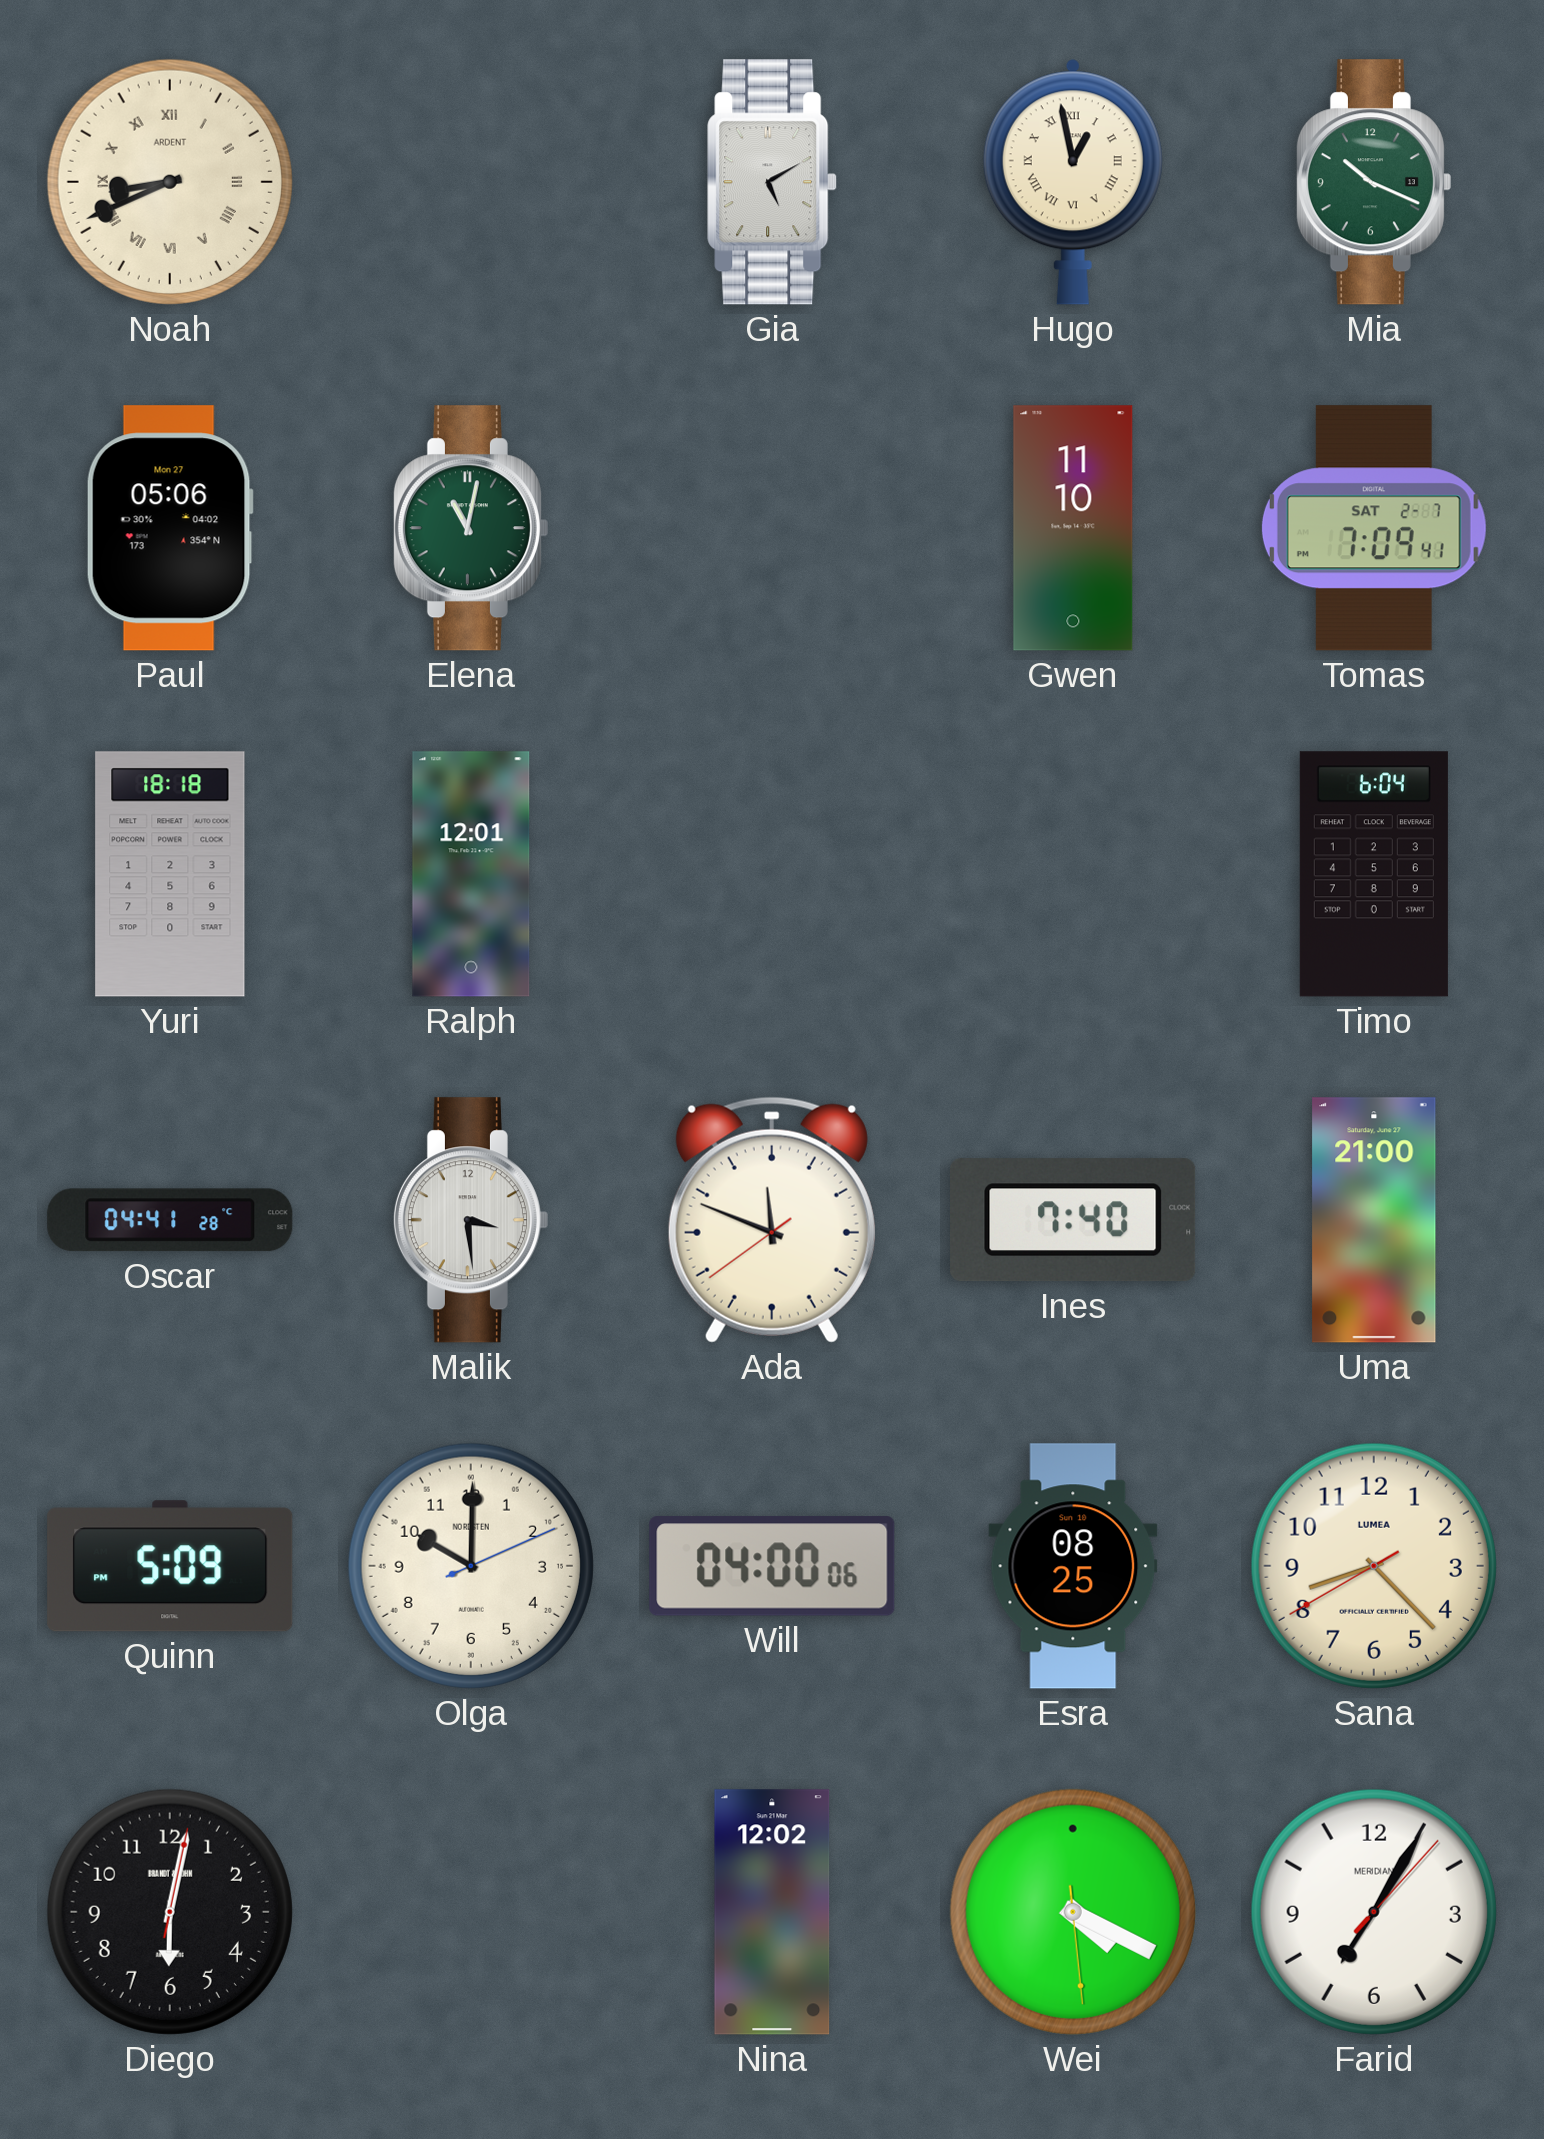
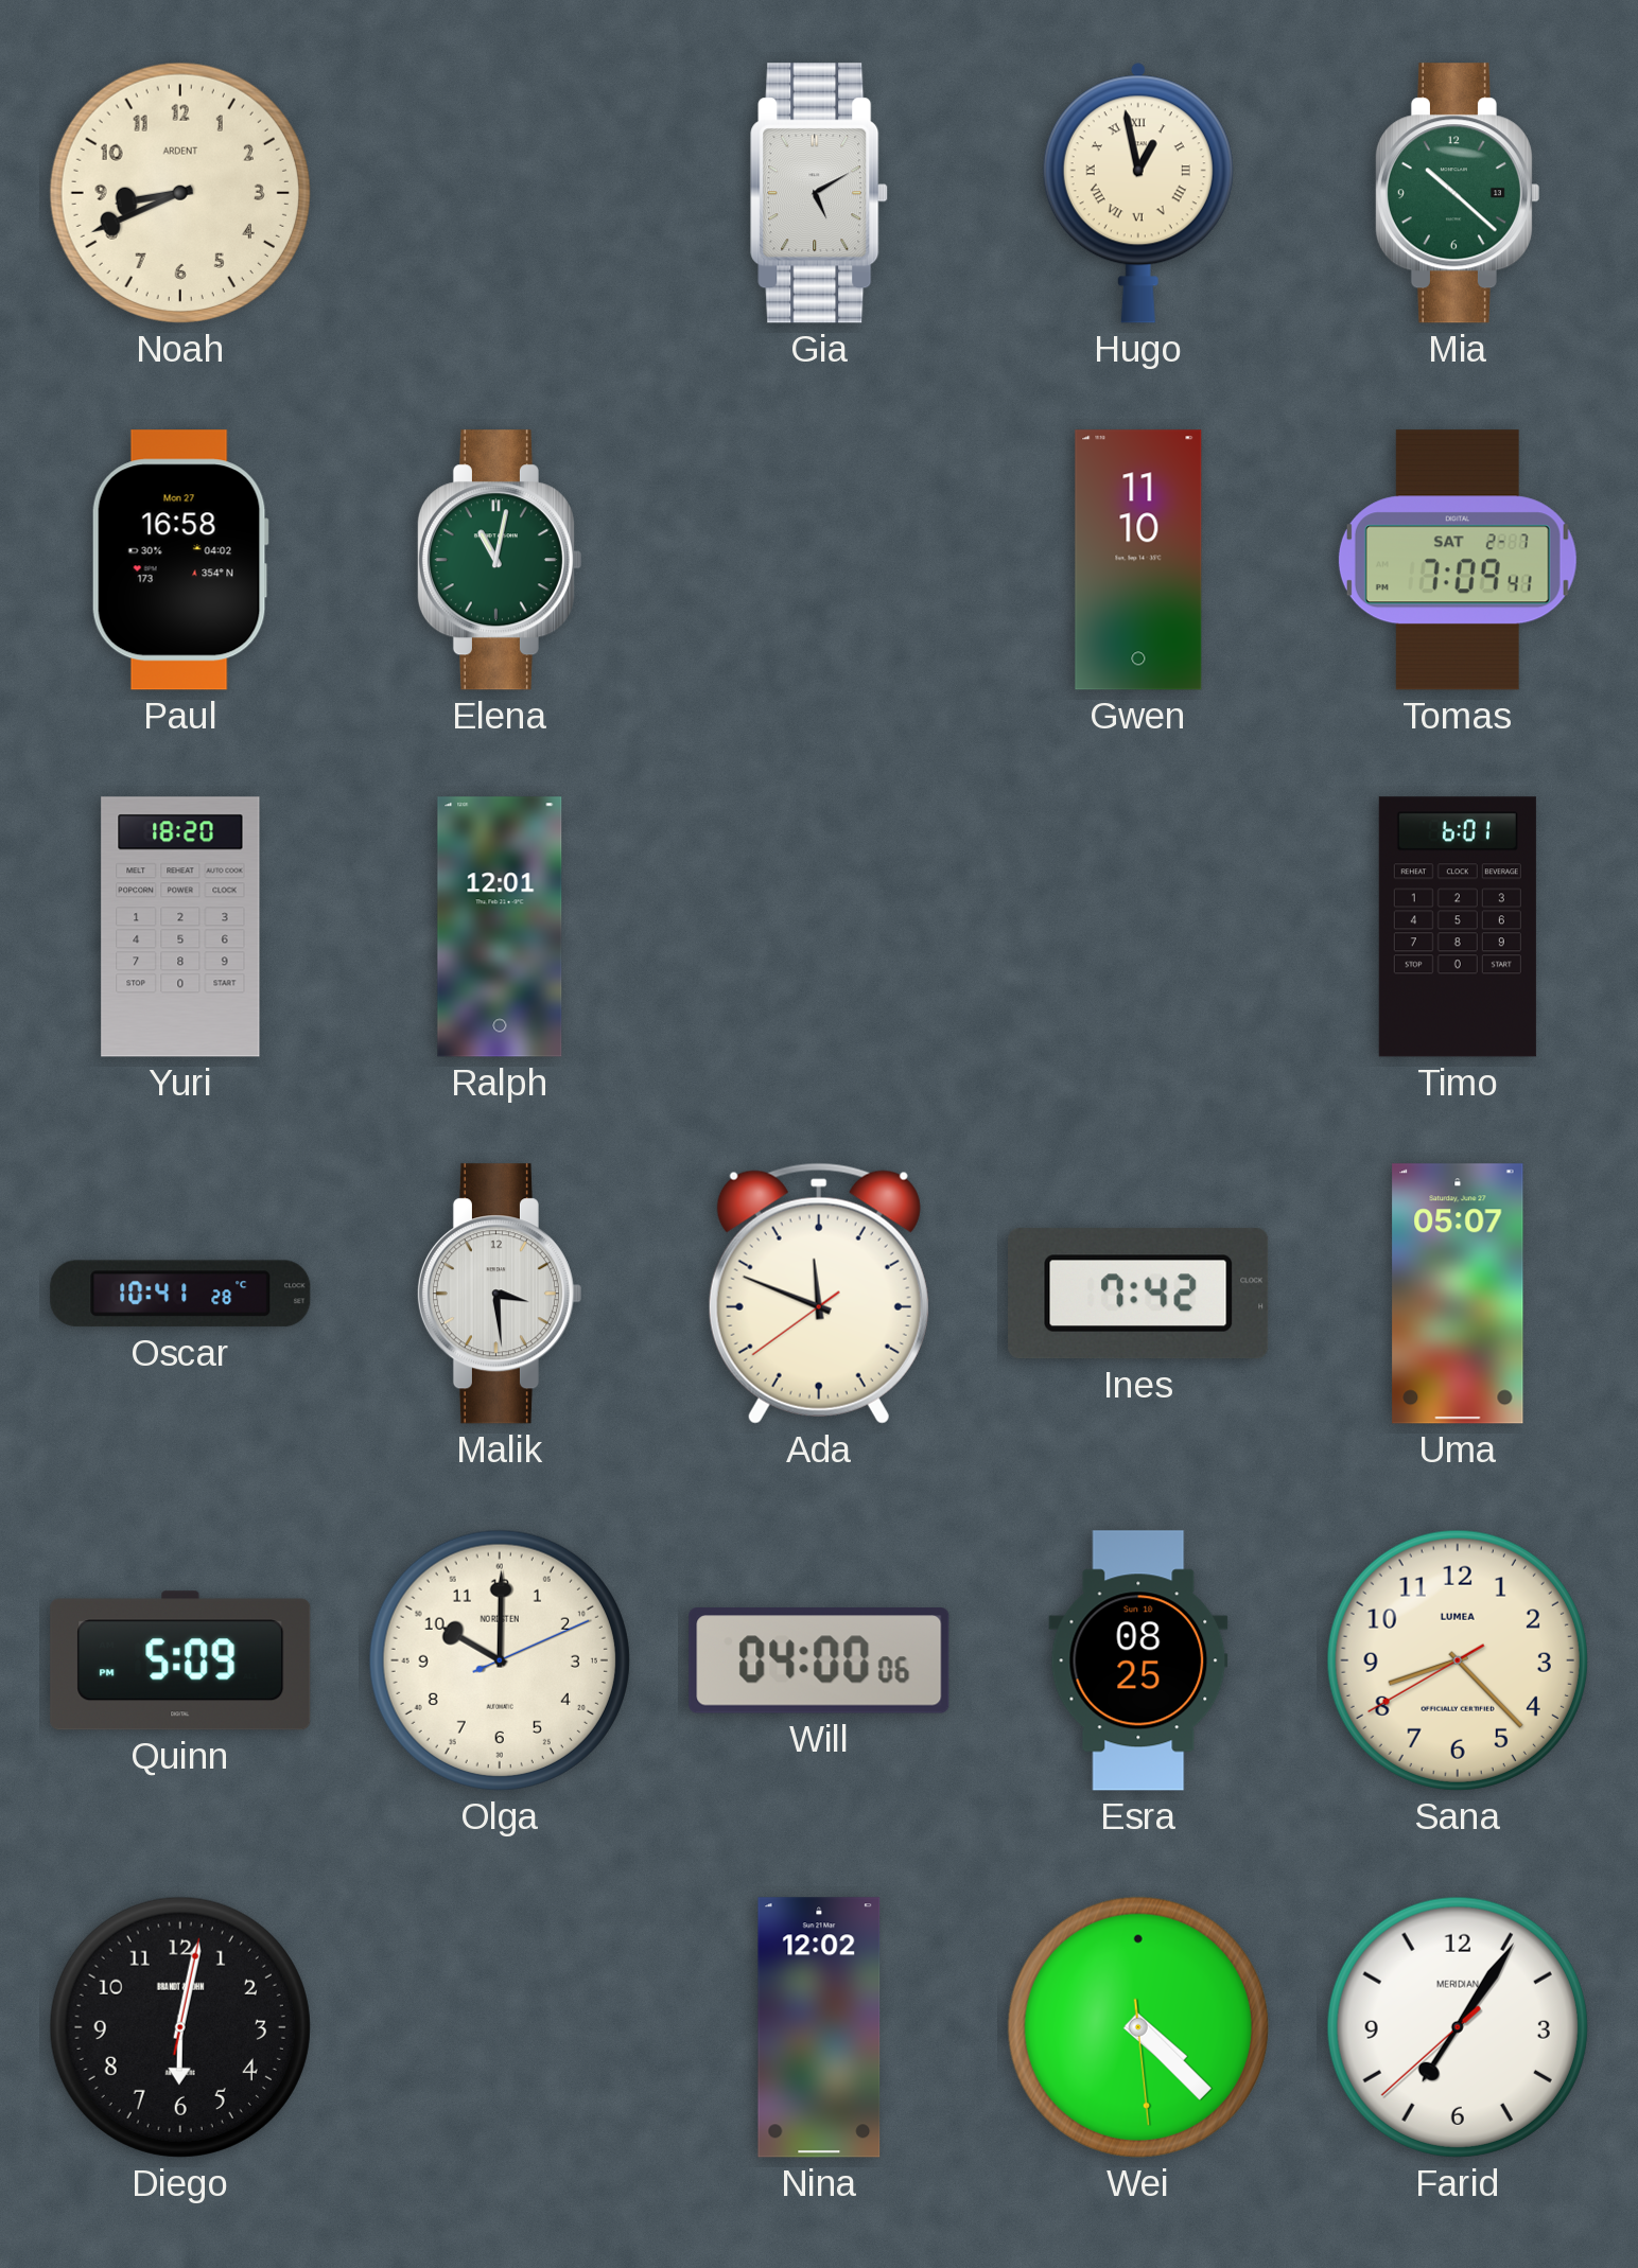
Noah numerals: Roman -> Arabic (180, 193)
Mia: 10:19 -> 10:22 (1457, 193)
Paul: 05:06 -> 16:58 (180, 560)
Yuri: 18:18 -> 18:20 (180, 927)
Timo: 6:04 -> 6:01 (1458, 927)
Oscar: 04:41 -> 10:41 (180, 1294)
Ines: 7:40 -> 7:42 (1138, 1294)
Uma: 21:00 -> 05:07 (1458, 1294)
Wei: 4:19 -> 4:22 (1138, 2027)
Farid: 7:05:07 -> 7:05:38 (1458, 2027)
